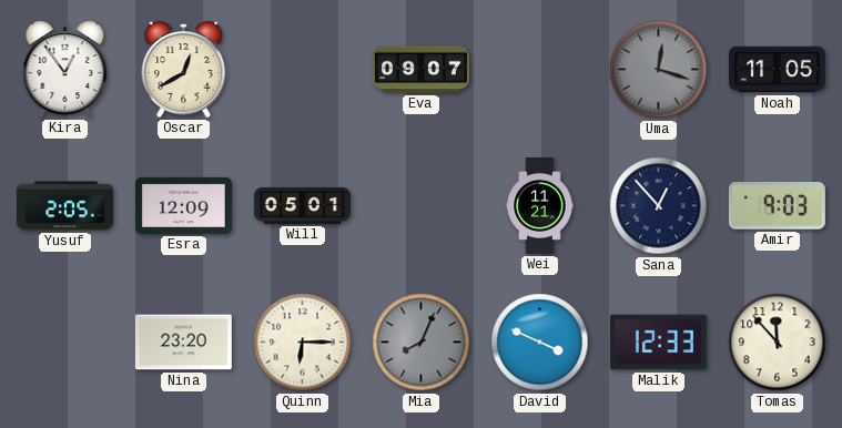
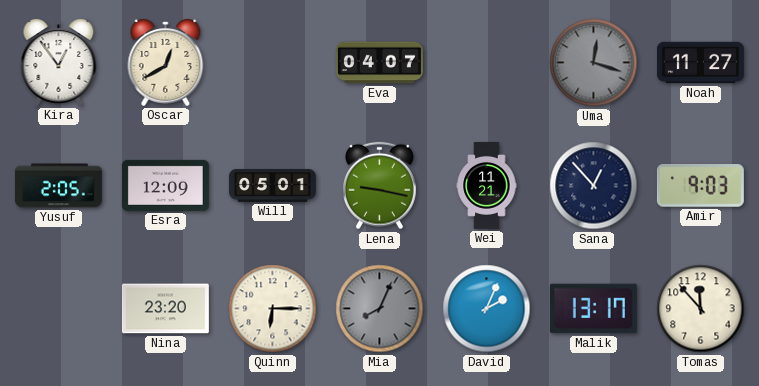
Eva: 09:07 -> 04:07 (379, 63)
Noah: 11:05 -> 11:27 (700, 63)
Lena: none -> 9:17 (380, 186)
David: 3:49 -> 2:04 (487, 309)
Malik: 12:33 -> 13:17 (593, 309)
